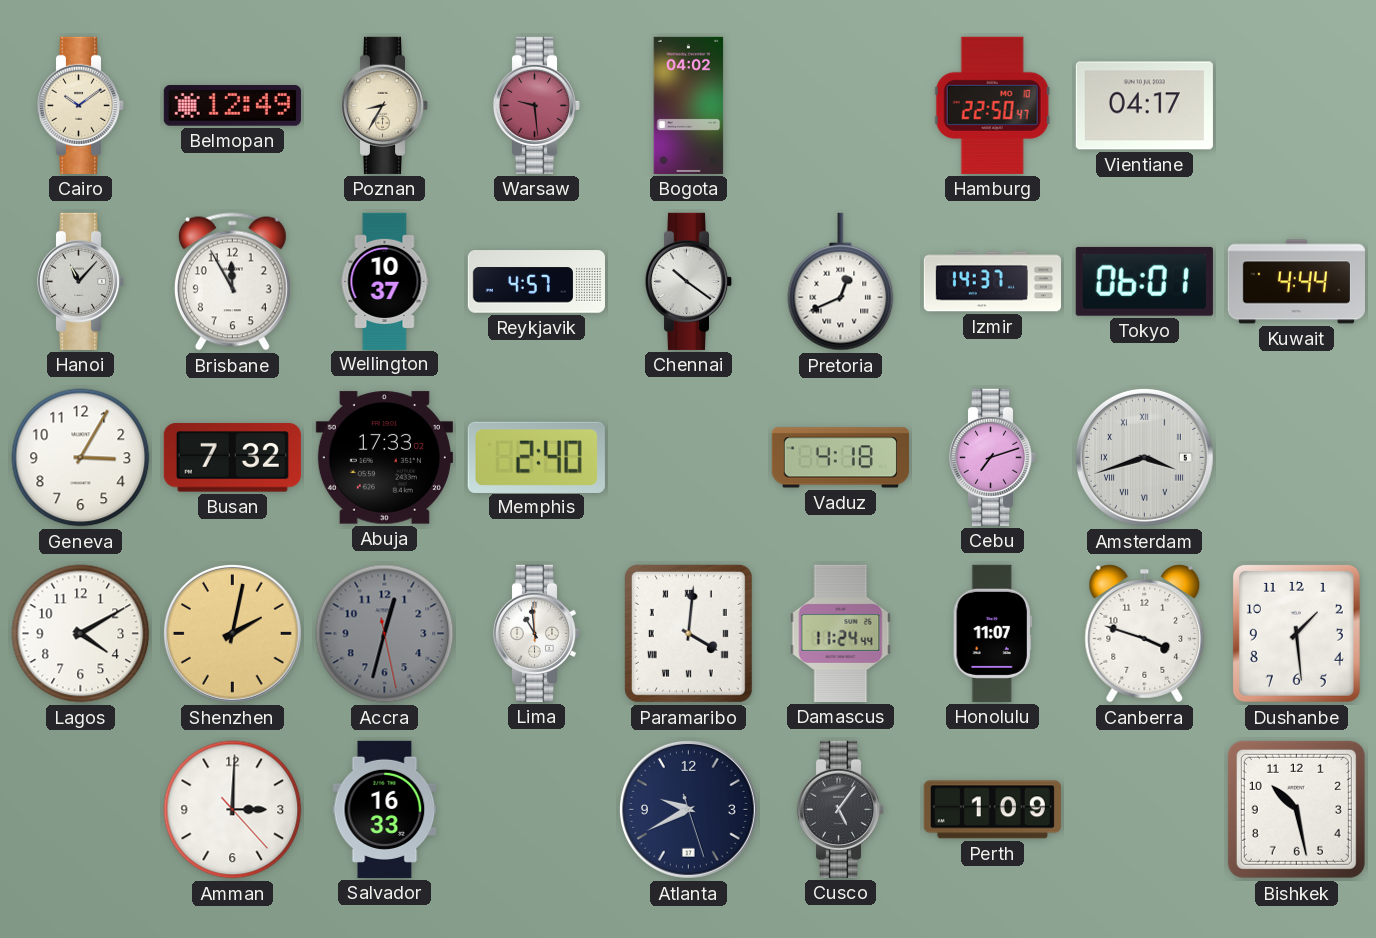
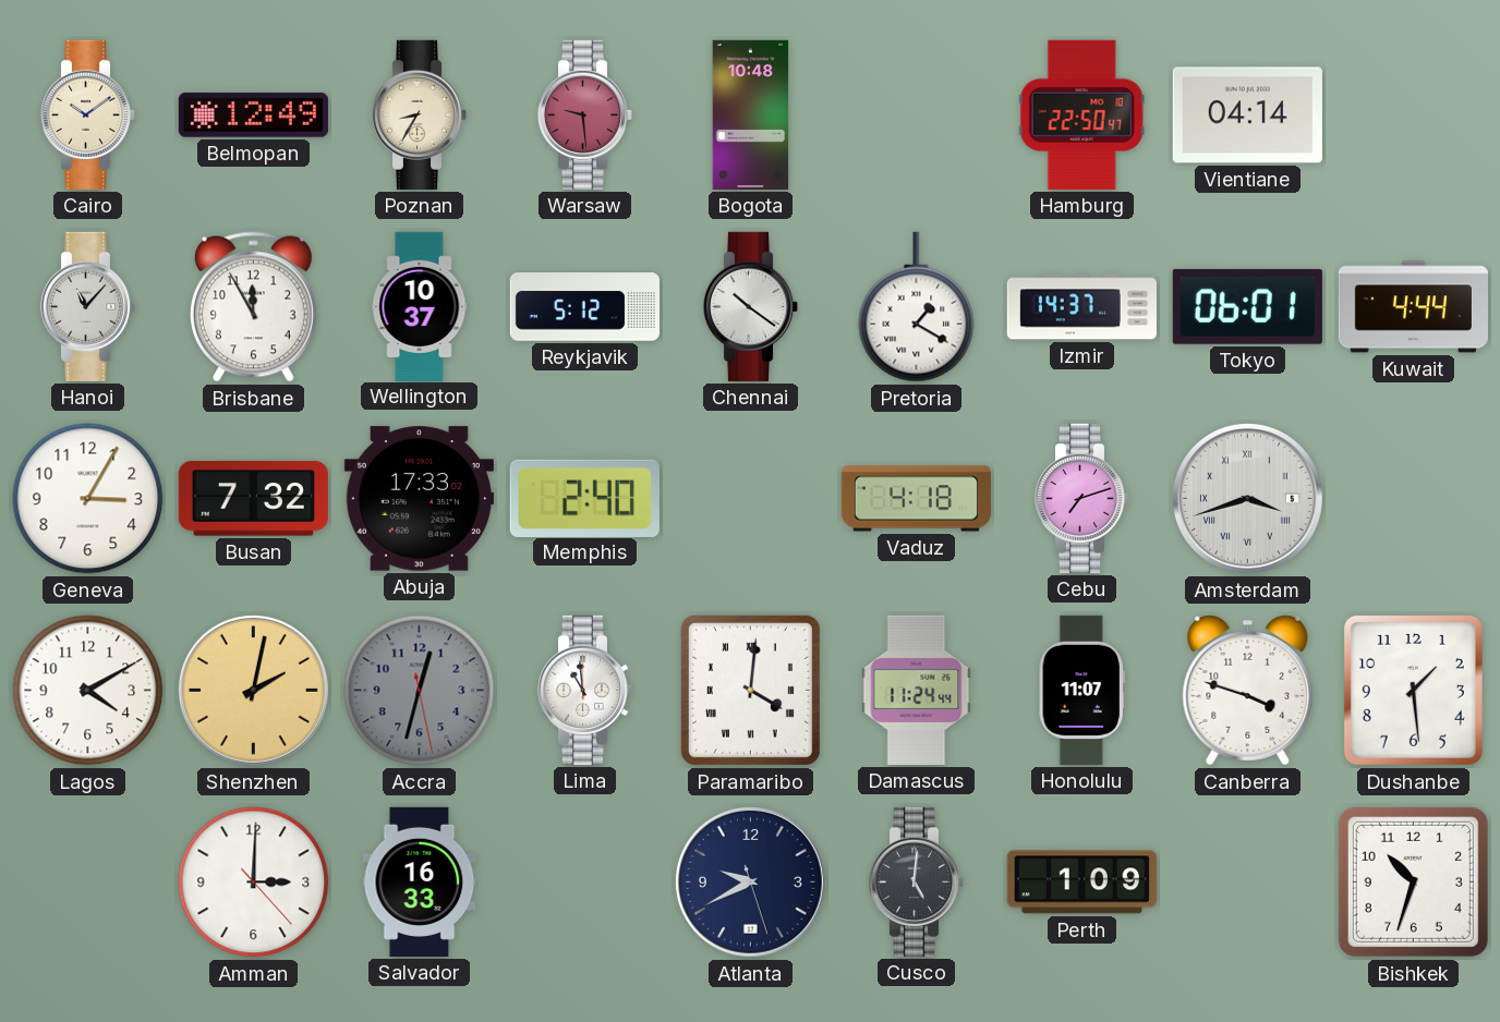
Bogota: 04:02 -> 10:48 (751, 114)
Vientiane: 04:17 -> 04:14 (1247, 115)
Reykjavik: 4:57 -> 5:12 (584, 307)
Pretoria: 12:41 -> 1:20 (917, 307)
Cusco: 5:06 -> 5:01 (917, 881)
Bishkek: 10:28 -> 10:33 (1413, 881)
